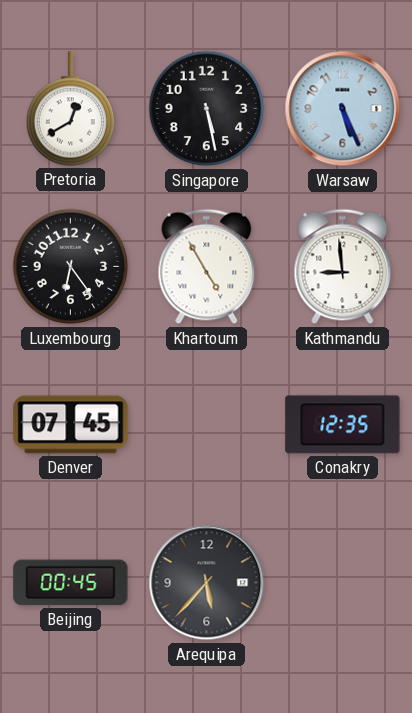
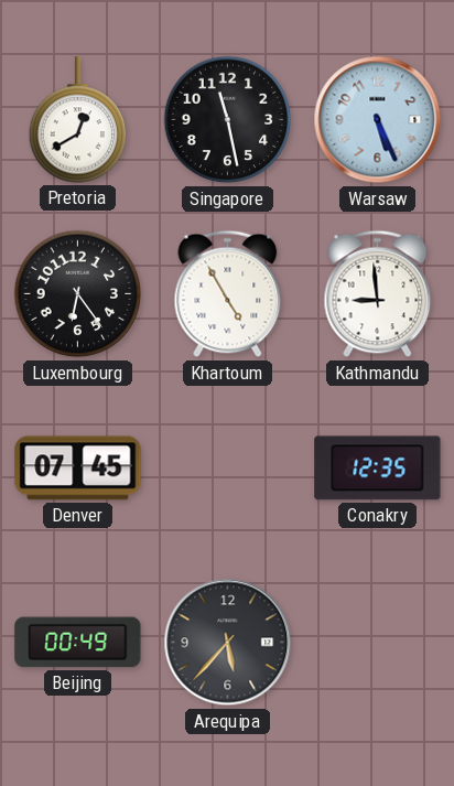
Singapore: 5:28 -> 11:28 (228, 120)
Beijing: 00:45 -> 00:49 (78, 643)
